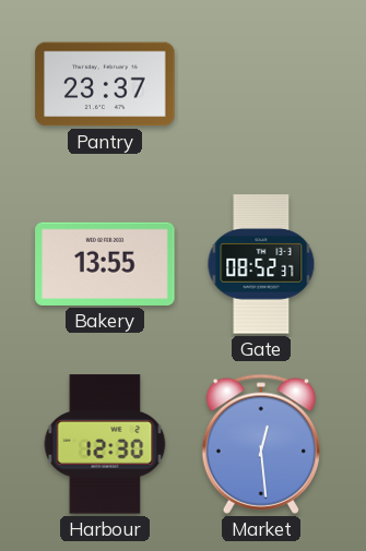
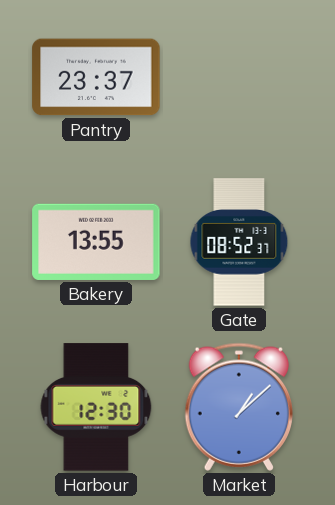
Market: 12:29 -> 1:08 (239, 407)
